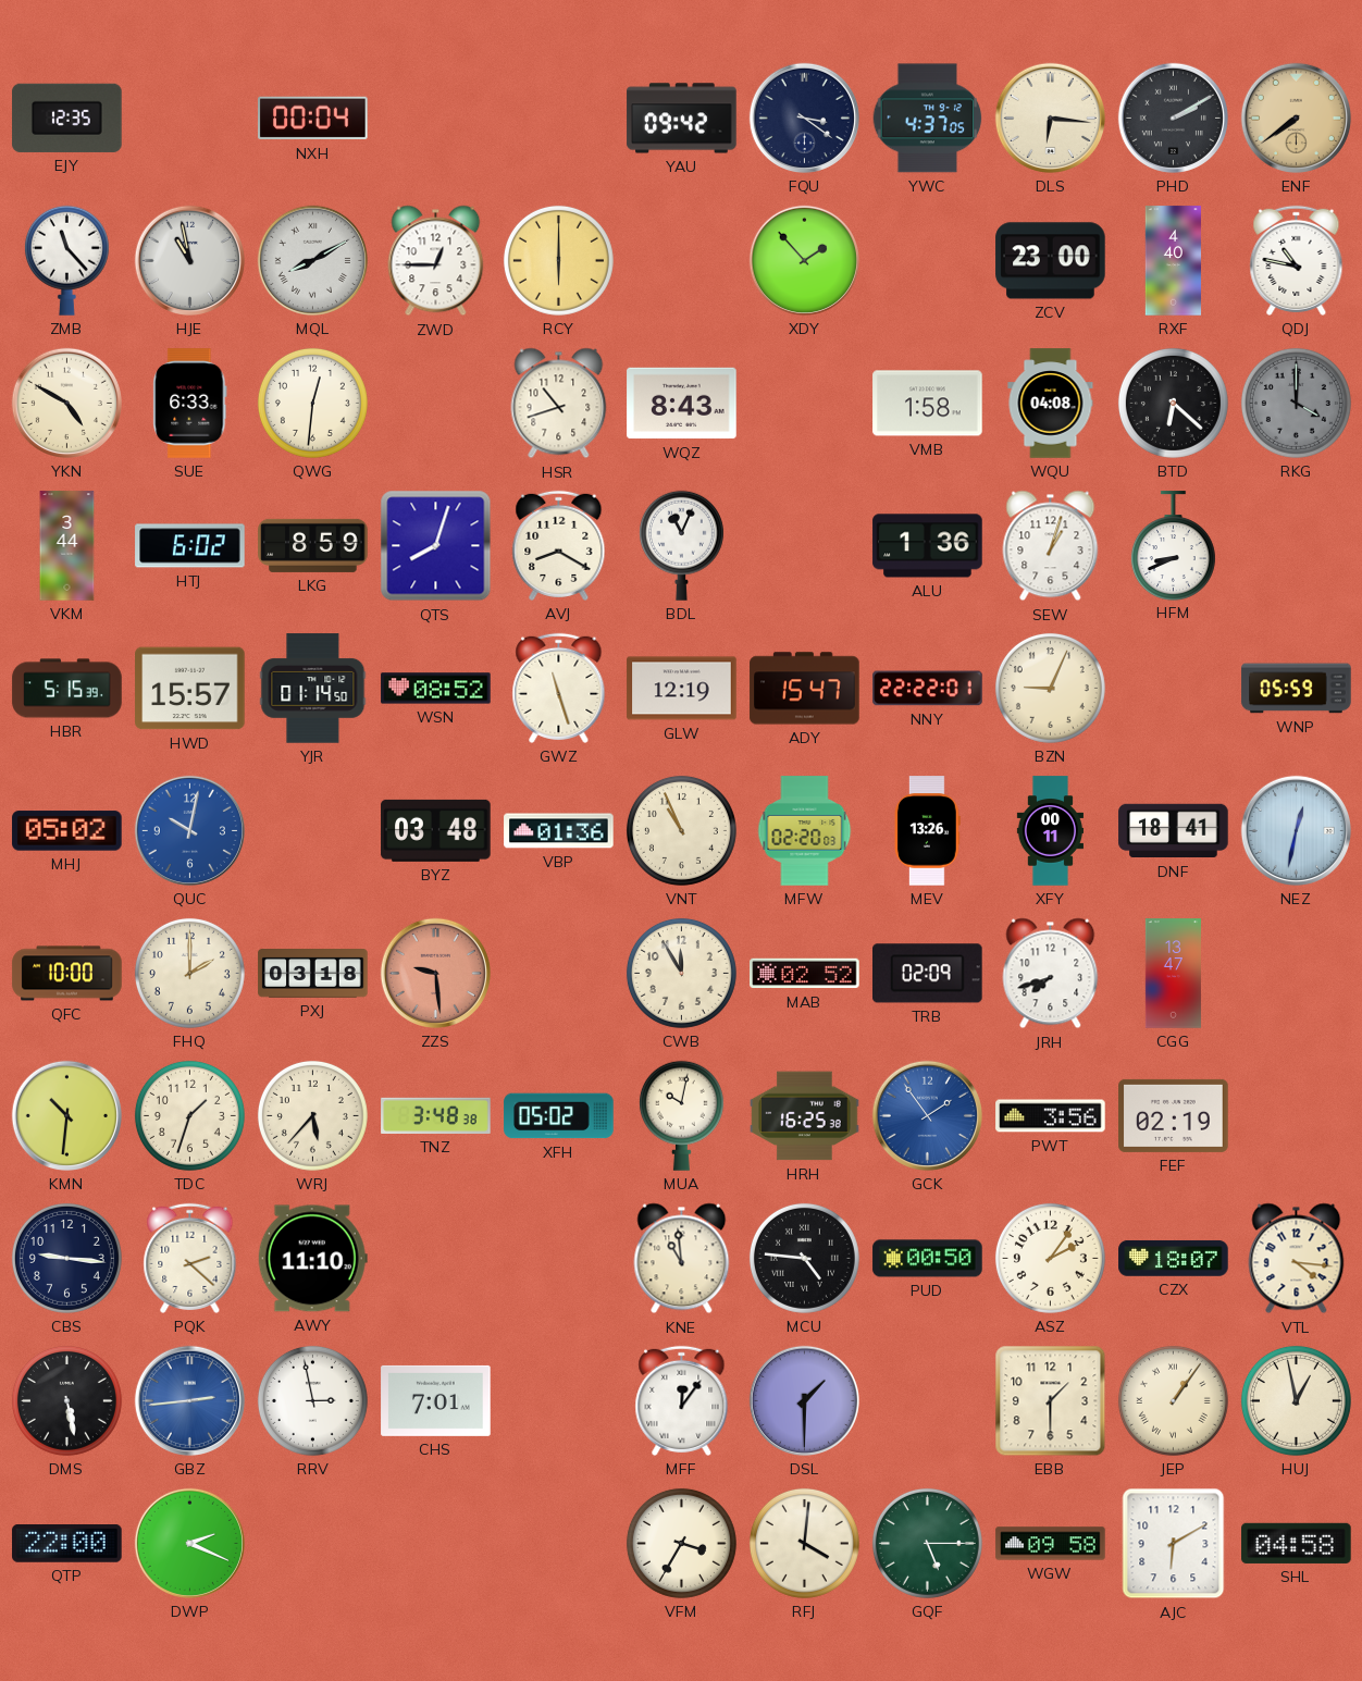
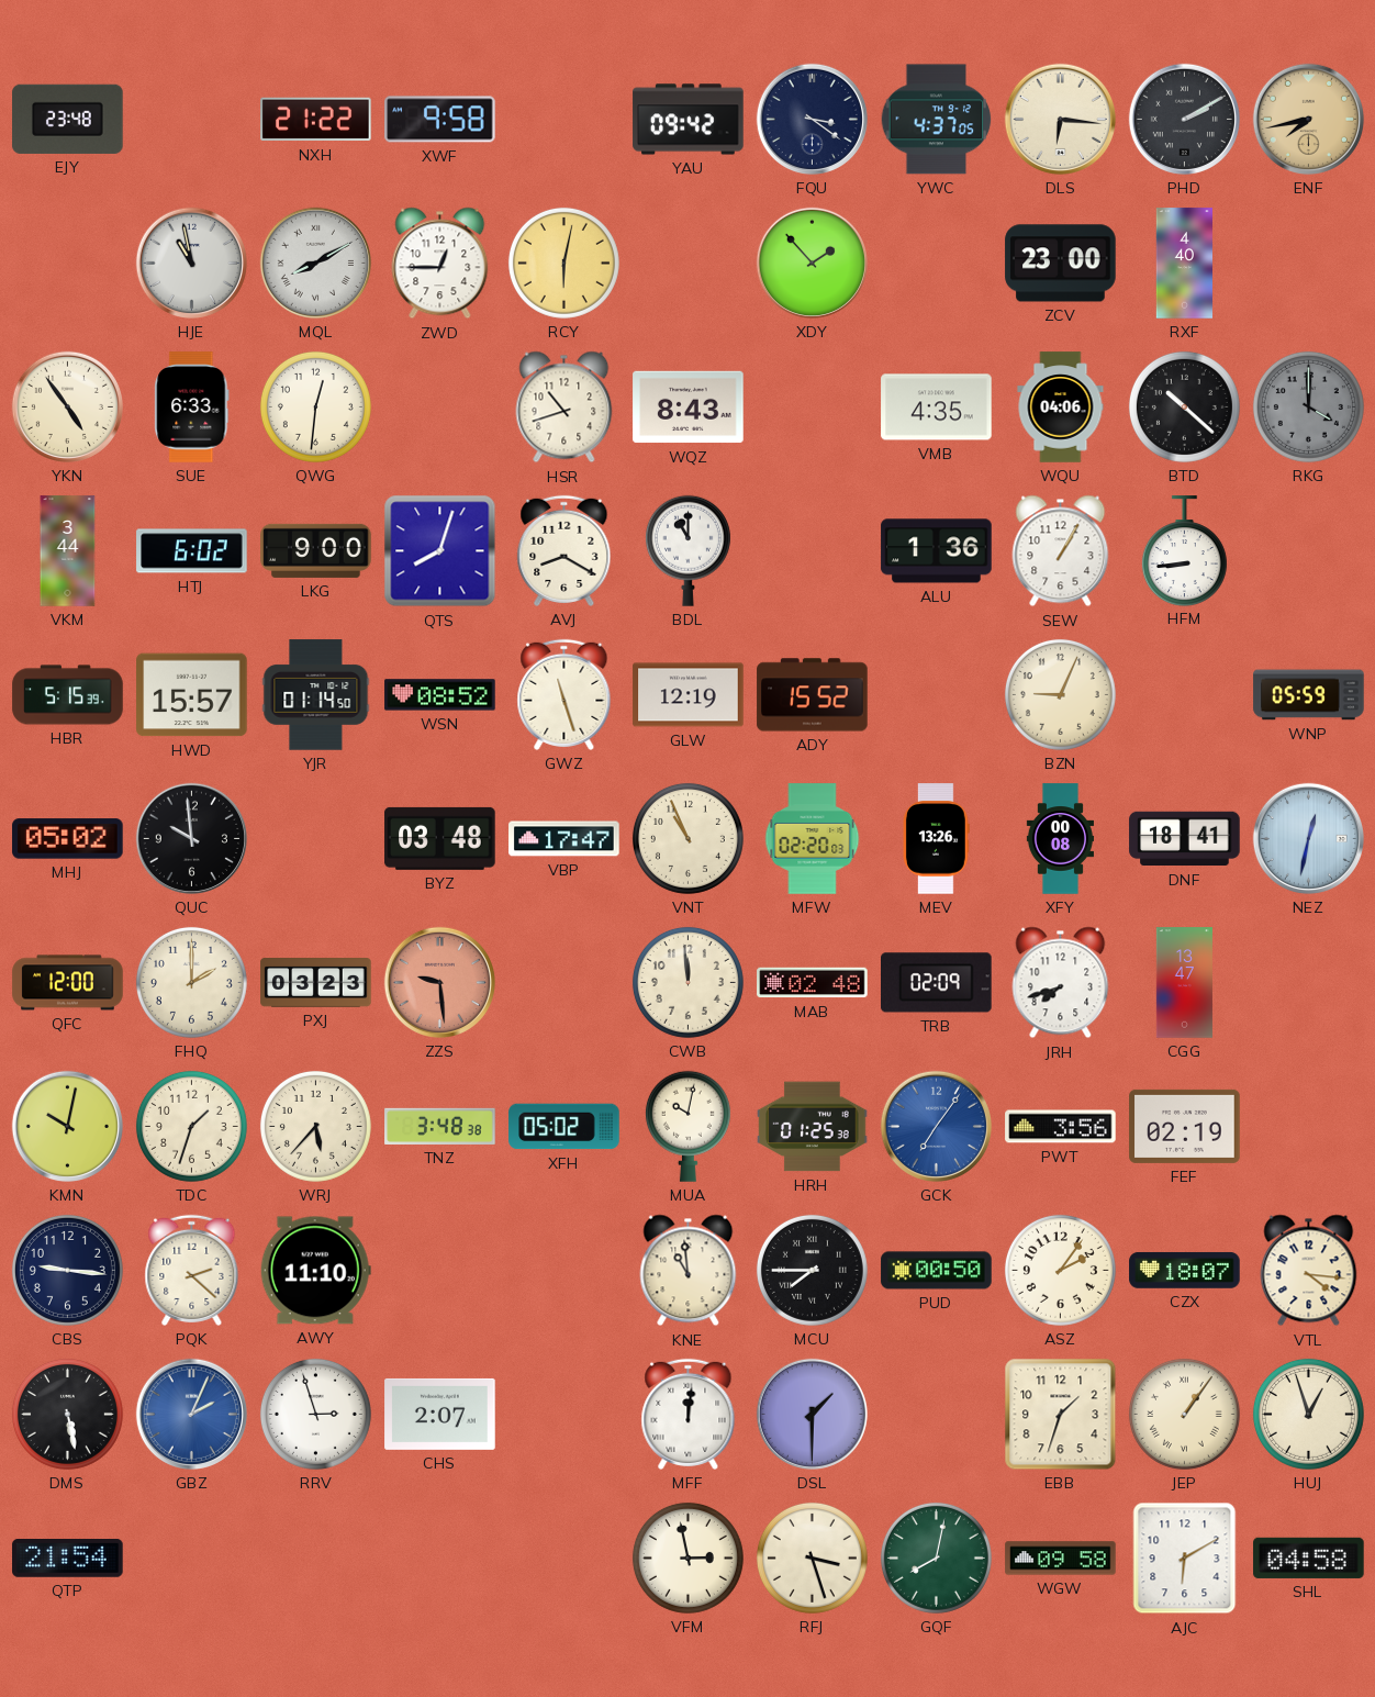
EJY: 12:35 -> 23:48 (68, 119)
NXH: 00:04 -> 21:22 (316, 120)
XWF: none -> 9:58 (440, 120)
ENF: 7:39 -> 7:43 (1308, 119)
ZMB: 11:23 -> none (66, 260)
RCY: 6:00 -> 6:02 (563, 263)
QDJ: 10:47 -> none (1297, 260)
YKN: 4:50 -> 4:54 (67, 406)
VMB: 1:58 -> 4:35 (937, 407)
WQU: 04:08 -> 04:06 (1061, 407)
BTD: 6:22 -> 10:22 (1184, 406)
LKG: 8:59 -> 9:00 (316, 550)
BDL: 11:04 -> 11:00 (687, 550)
SEW: 1:03 -> 1:05 (1061, 551)
HFM: 8:41 -> 8:44 (1184, 550)
ADY: 15:47 -> 15:52 (813, 695)
NNY: 22:22 -> none (928, 689)
QUC: 10:02 -> 9:59 (191, 838)
QUC dial: blue -> black (191, 838)
VBP: 01:36 -> 17:47 (564, 839)
XFY: 00:11 -> 00:08 (1060, 839)
QFC: 10:00 -> 12:00 (68, 983)
PXJ: 03:18 -> 03:23 (316, 983)
CWB: 11:55 -> 11:59 (687, 982)
MAB: 02:52 -> 02:48 (813, 983)
KMN: 10:31 -> 10:02 (67, 1126)
HRH: 16:25 -> 01:25 (813, 1127)
GCK: 1:54 -> 7:06 (936, 1126)
MCU: 4:46 -> 7:45 (812, 1270)
GBZ: 2:44 -> 2:04 (191, 1414)
RRV: 2:58 -> 2:57 (315, 1414)
CHS: 7:01 -> 2:07 (440, 1414)
MFF: 12:06 -> 12:01 (689, 1414)
EBB: 1:30 -> 1:33 (1061, 1415)
HUJ: 12:58 -> 12:57 (1308, 1414)
QTP: 22:00 -> 21:54 (68, 1559)
DWP: 2:19 -> none (189, 1543)
VFM: 3:35 -> 2:58 (687, 1558)
RFJ: 4:01 -> 3:27 (812, 1558)
GQF: 5:15 -> 8:02 (936, 1558)
